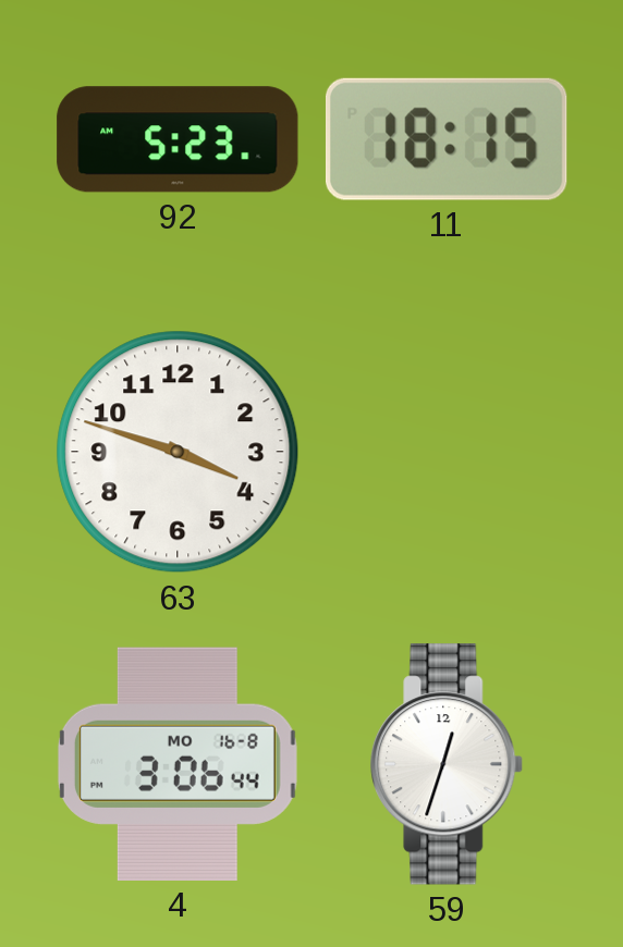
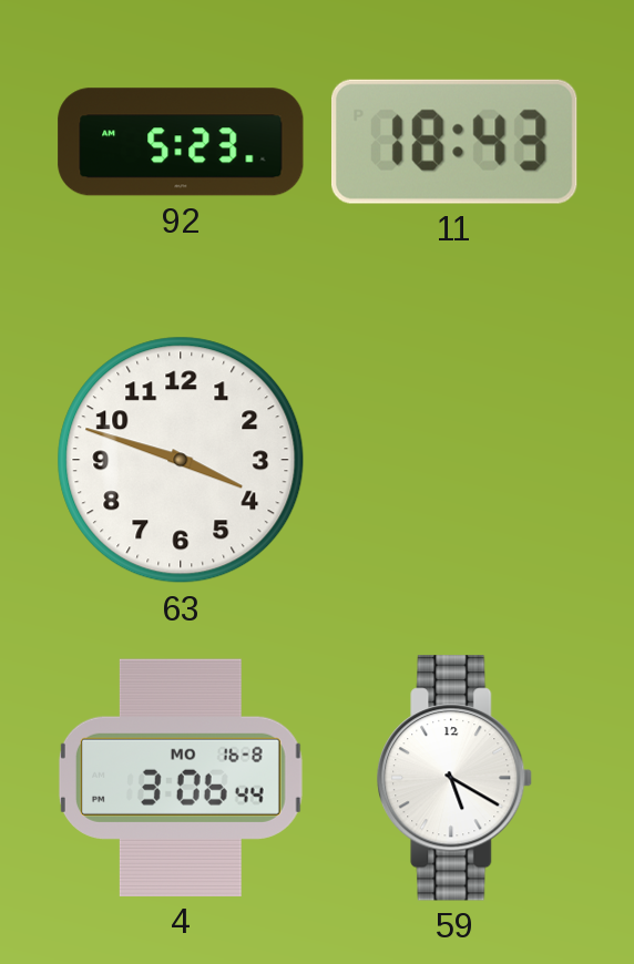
11: 18:15 -> 18:43 (454, 142)
59: 12:33 -> 5:20 (456, 778)
